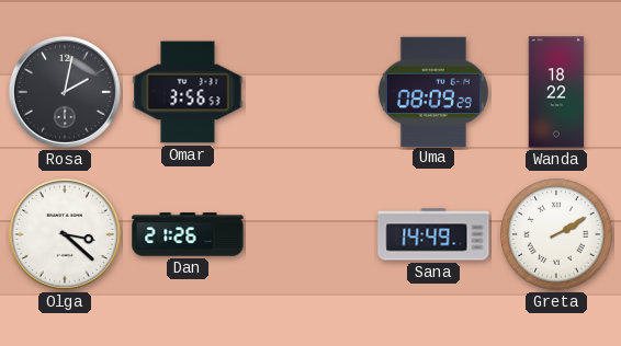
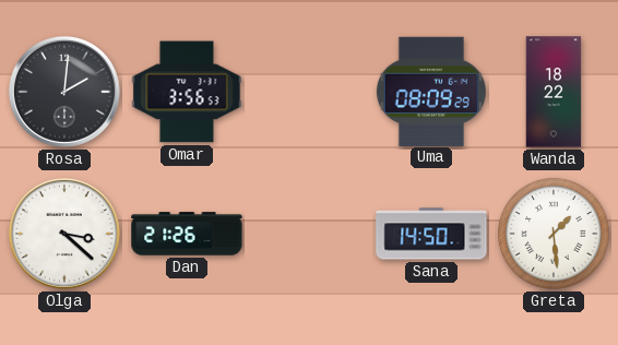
Rosa: 2:02 -> 2:01 (64, 92)
Sana: 14:49 -> 14:50 (431, 234)
Greta: 2:10 -> 1:29 (554, 234)
